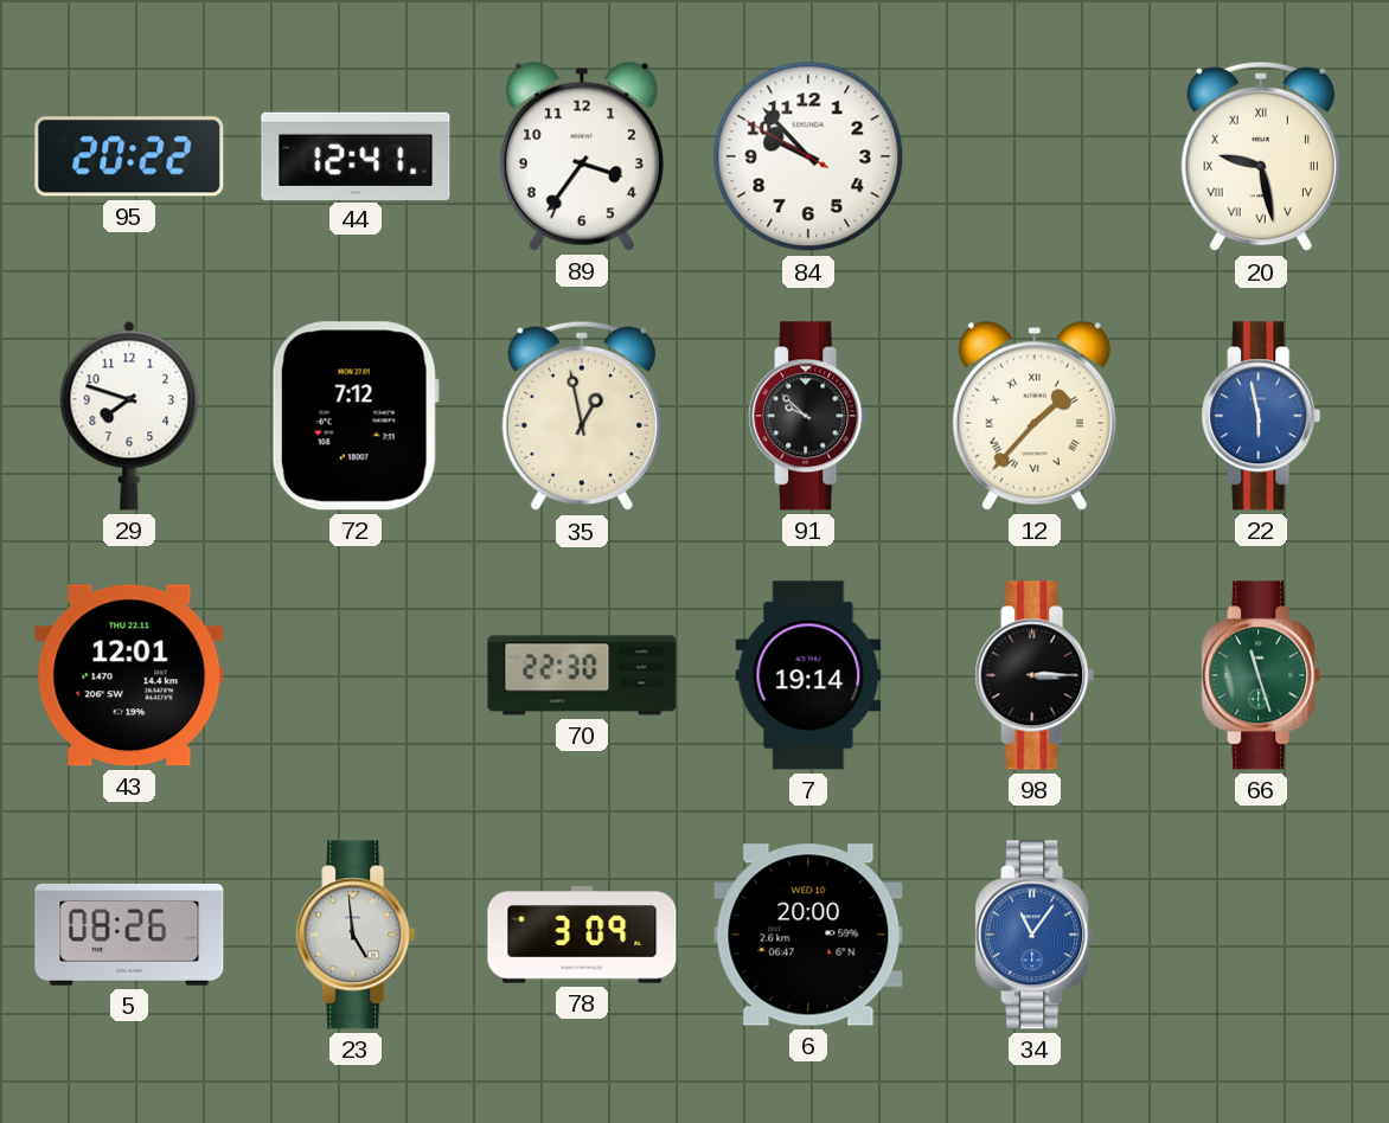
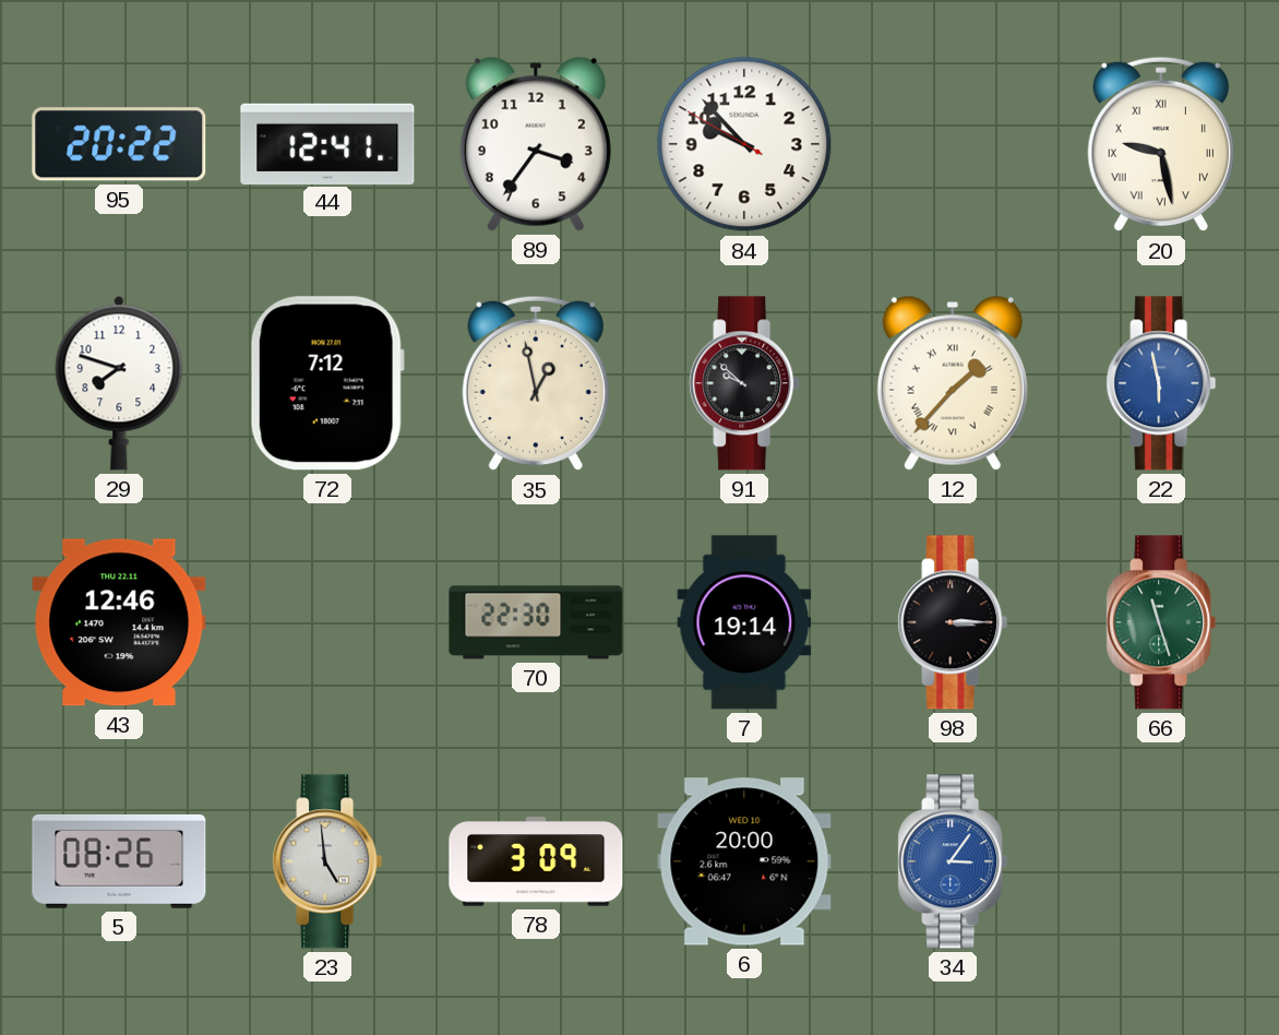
43: 12:01 -> 12:46 (119, 622)
34: 11:06 -> 3:06 (953, 861)
